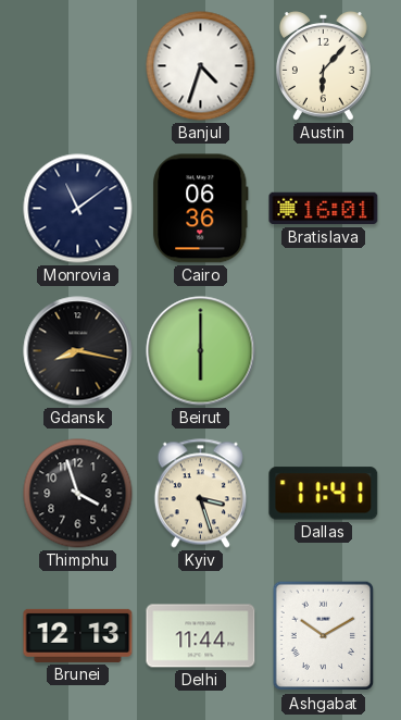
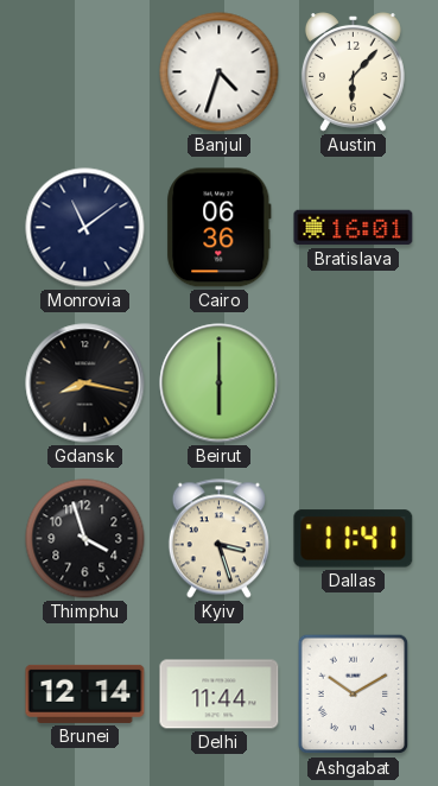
Brunei: 12:13 -> 12:14 (85, 693)
